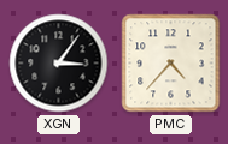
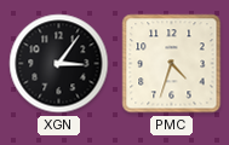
PMC: 4:37 -> 4:33 (172, 64)
